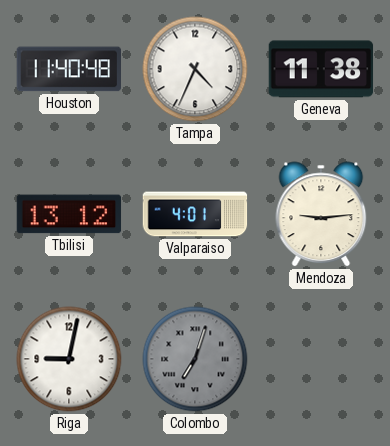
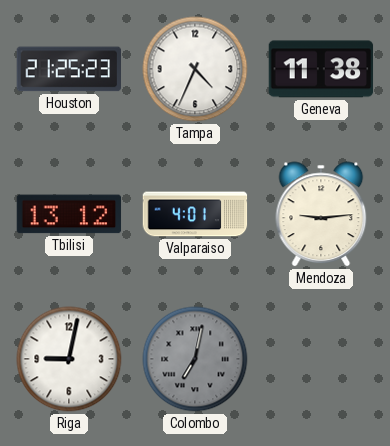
Houston: 11:40 -> 21:25 (69, 69)
Colombo: 7:03 -> 7:02 (195, 359)
